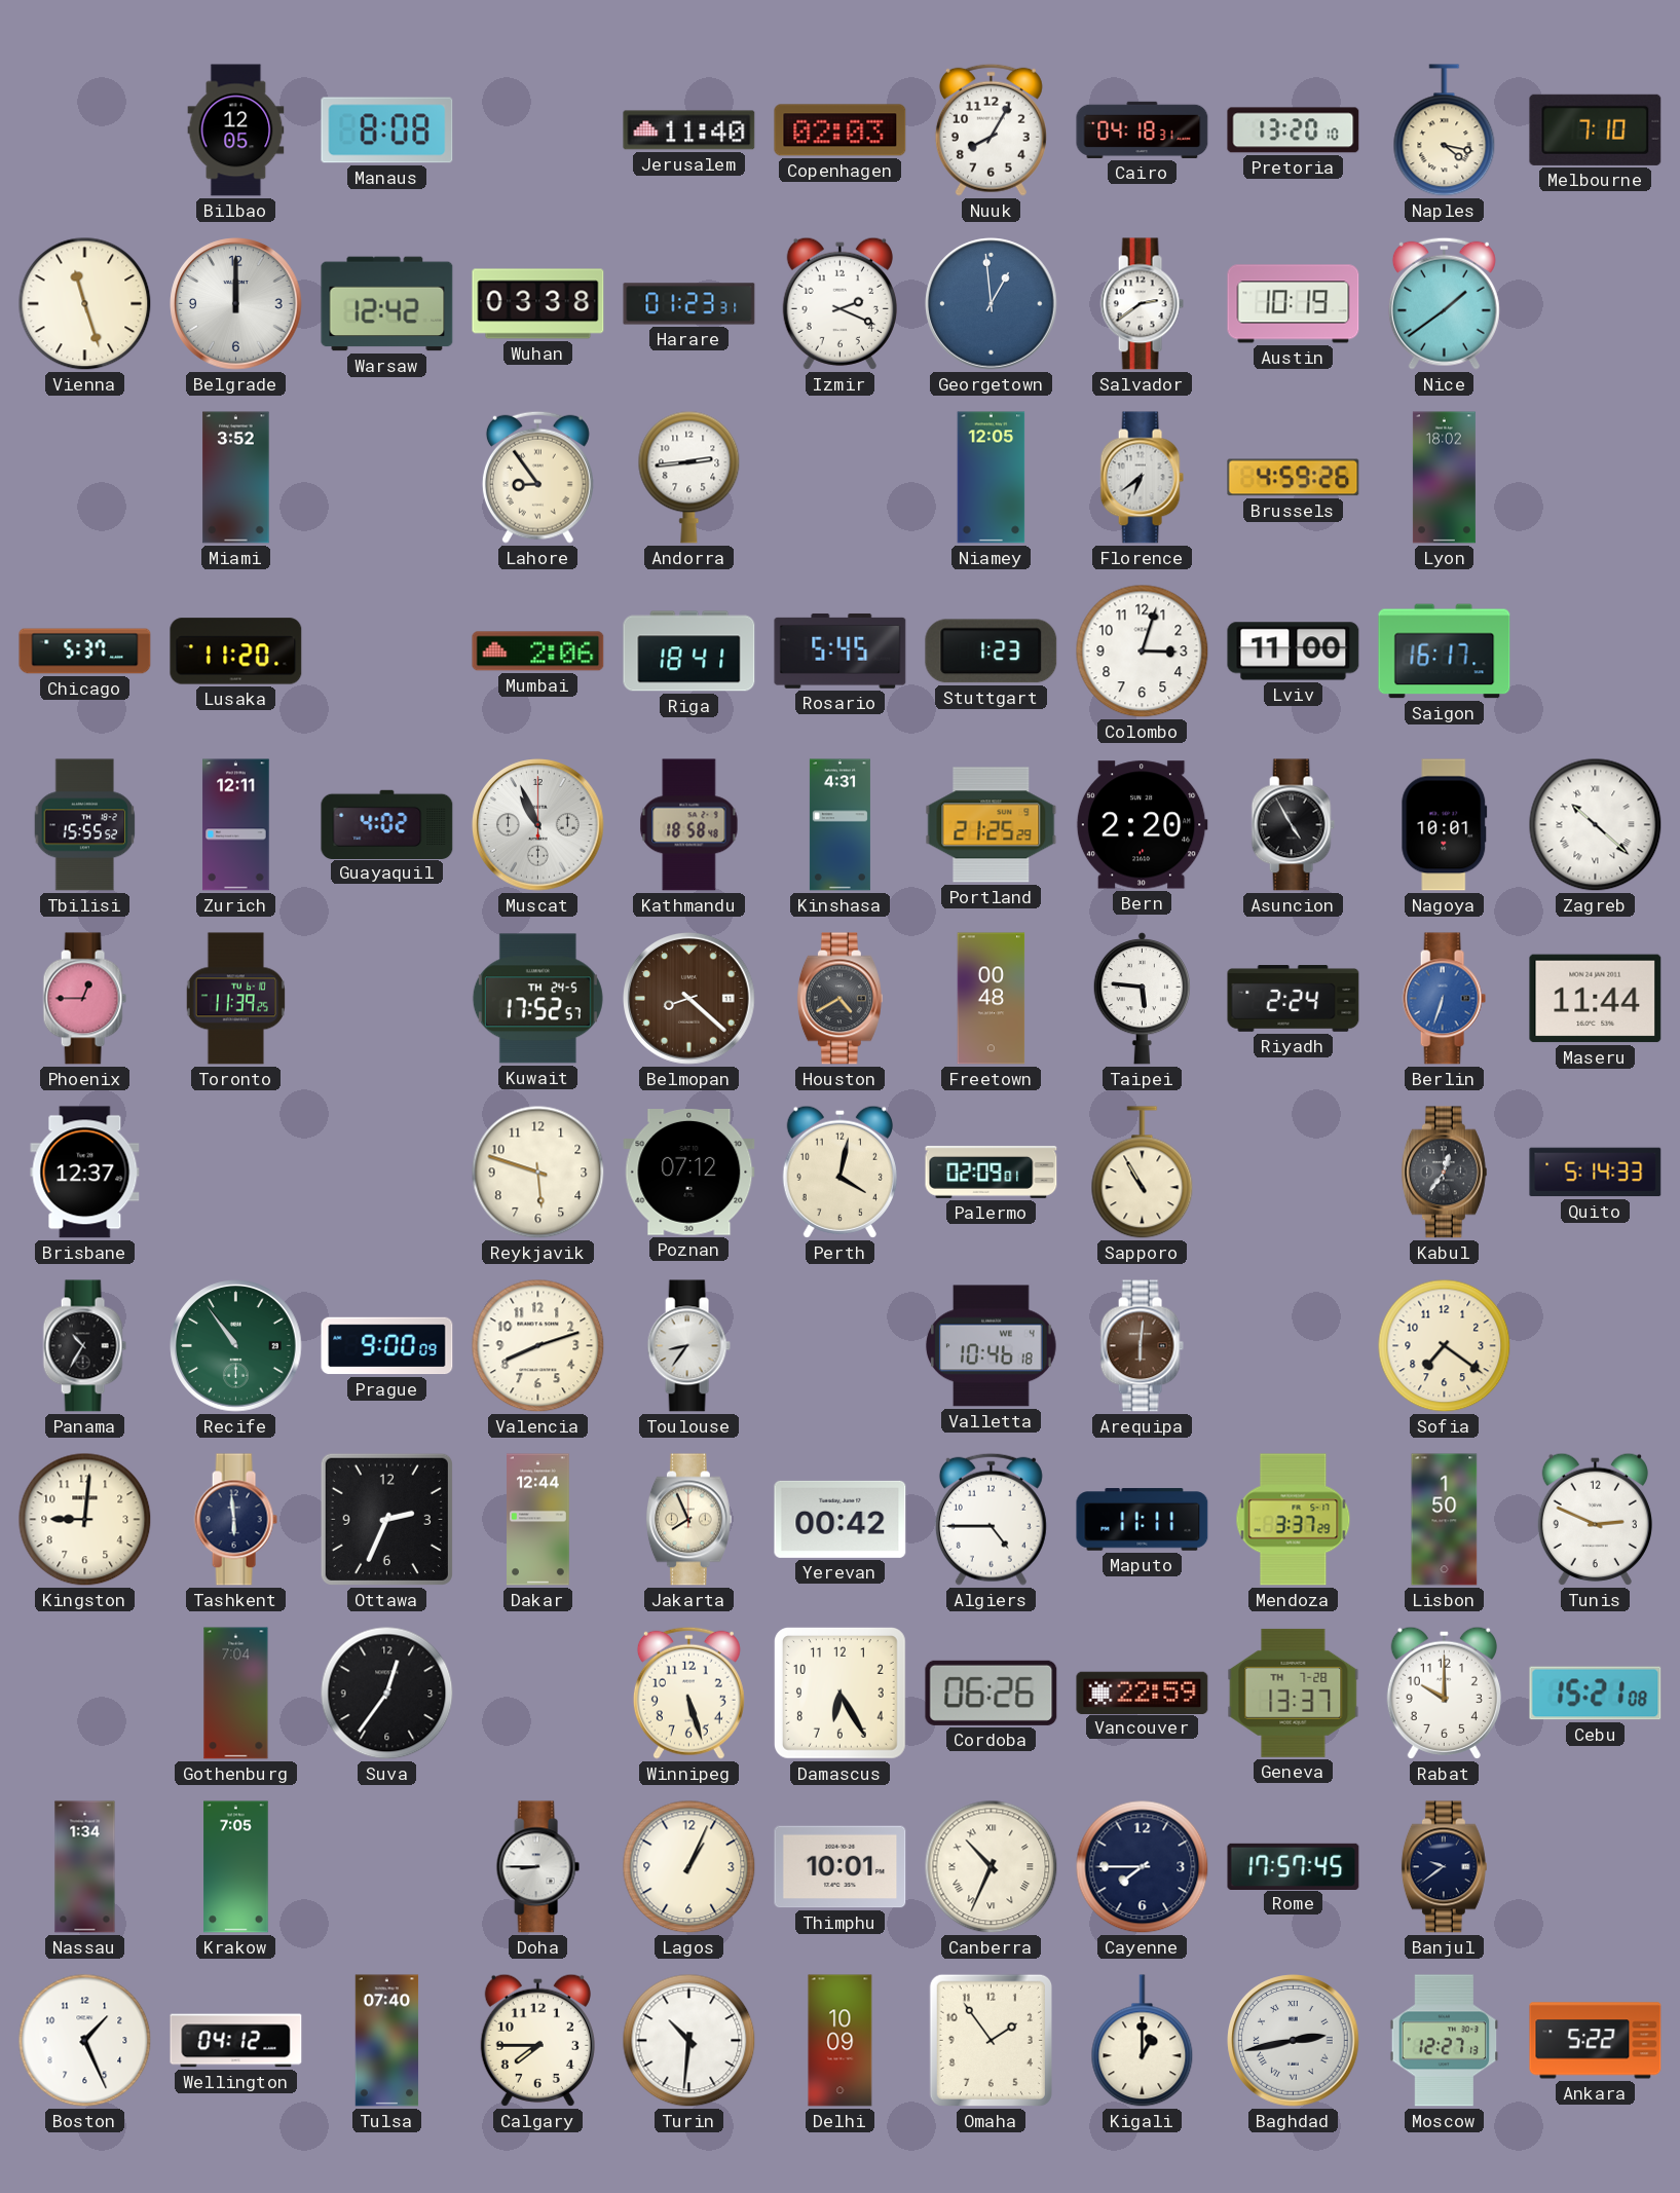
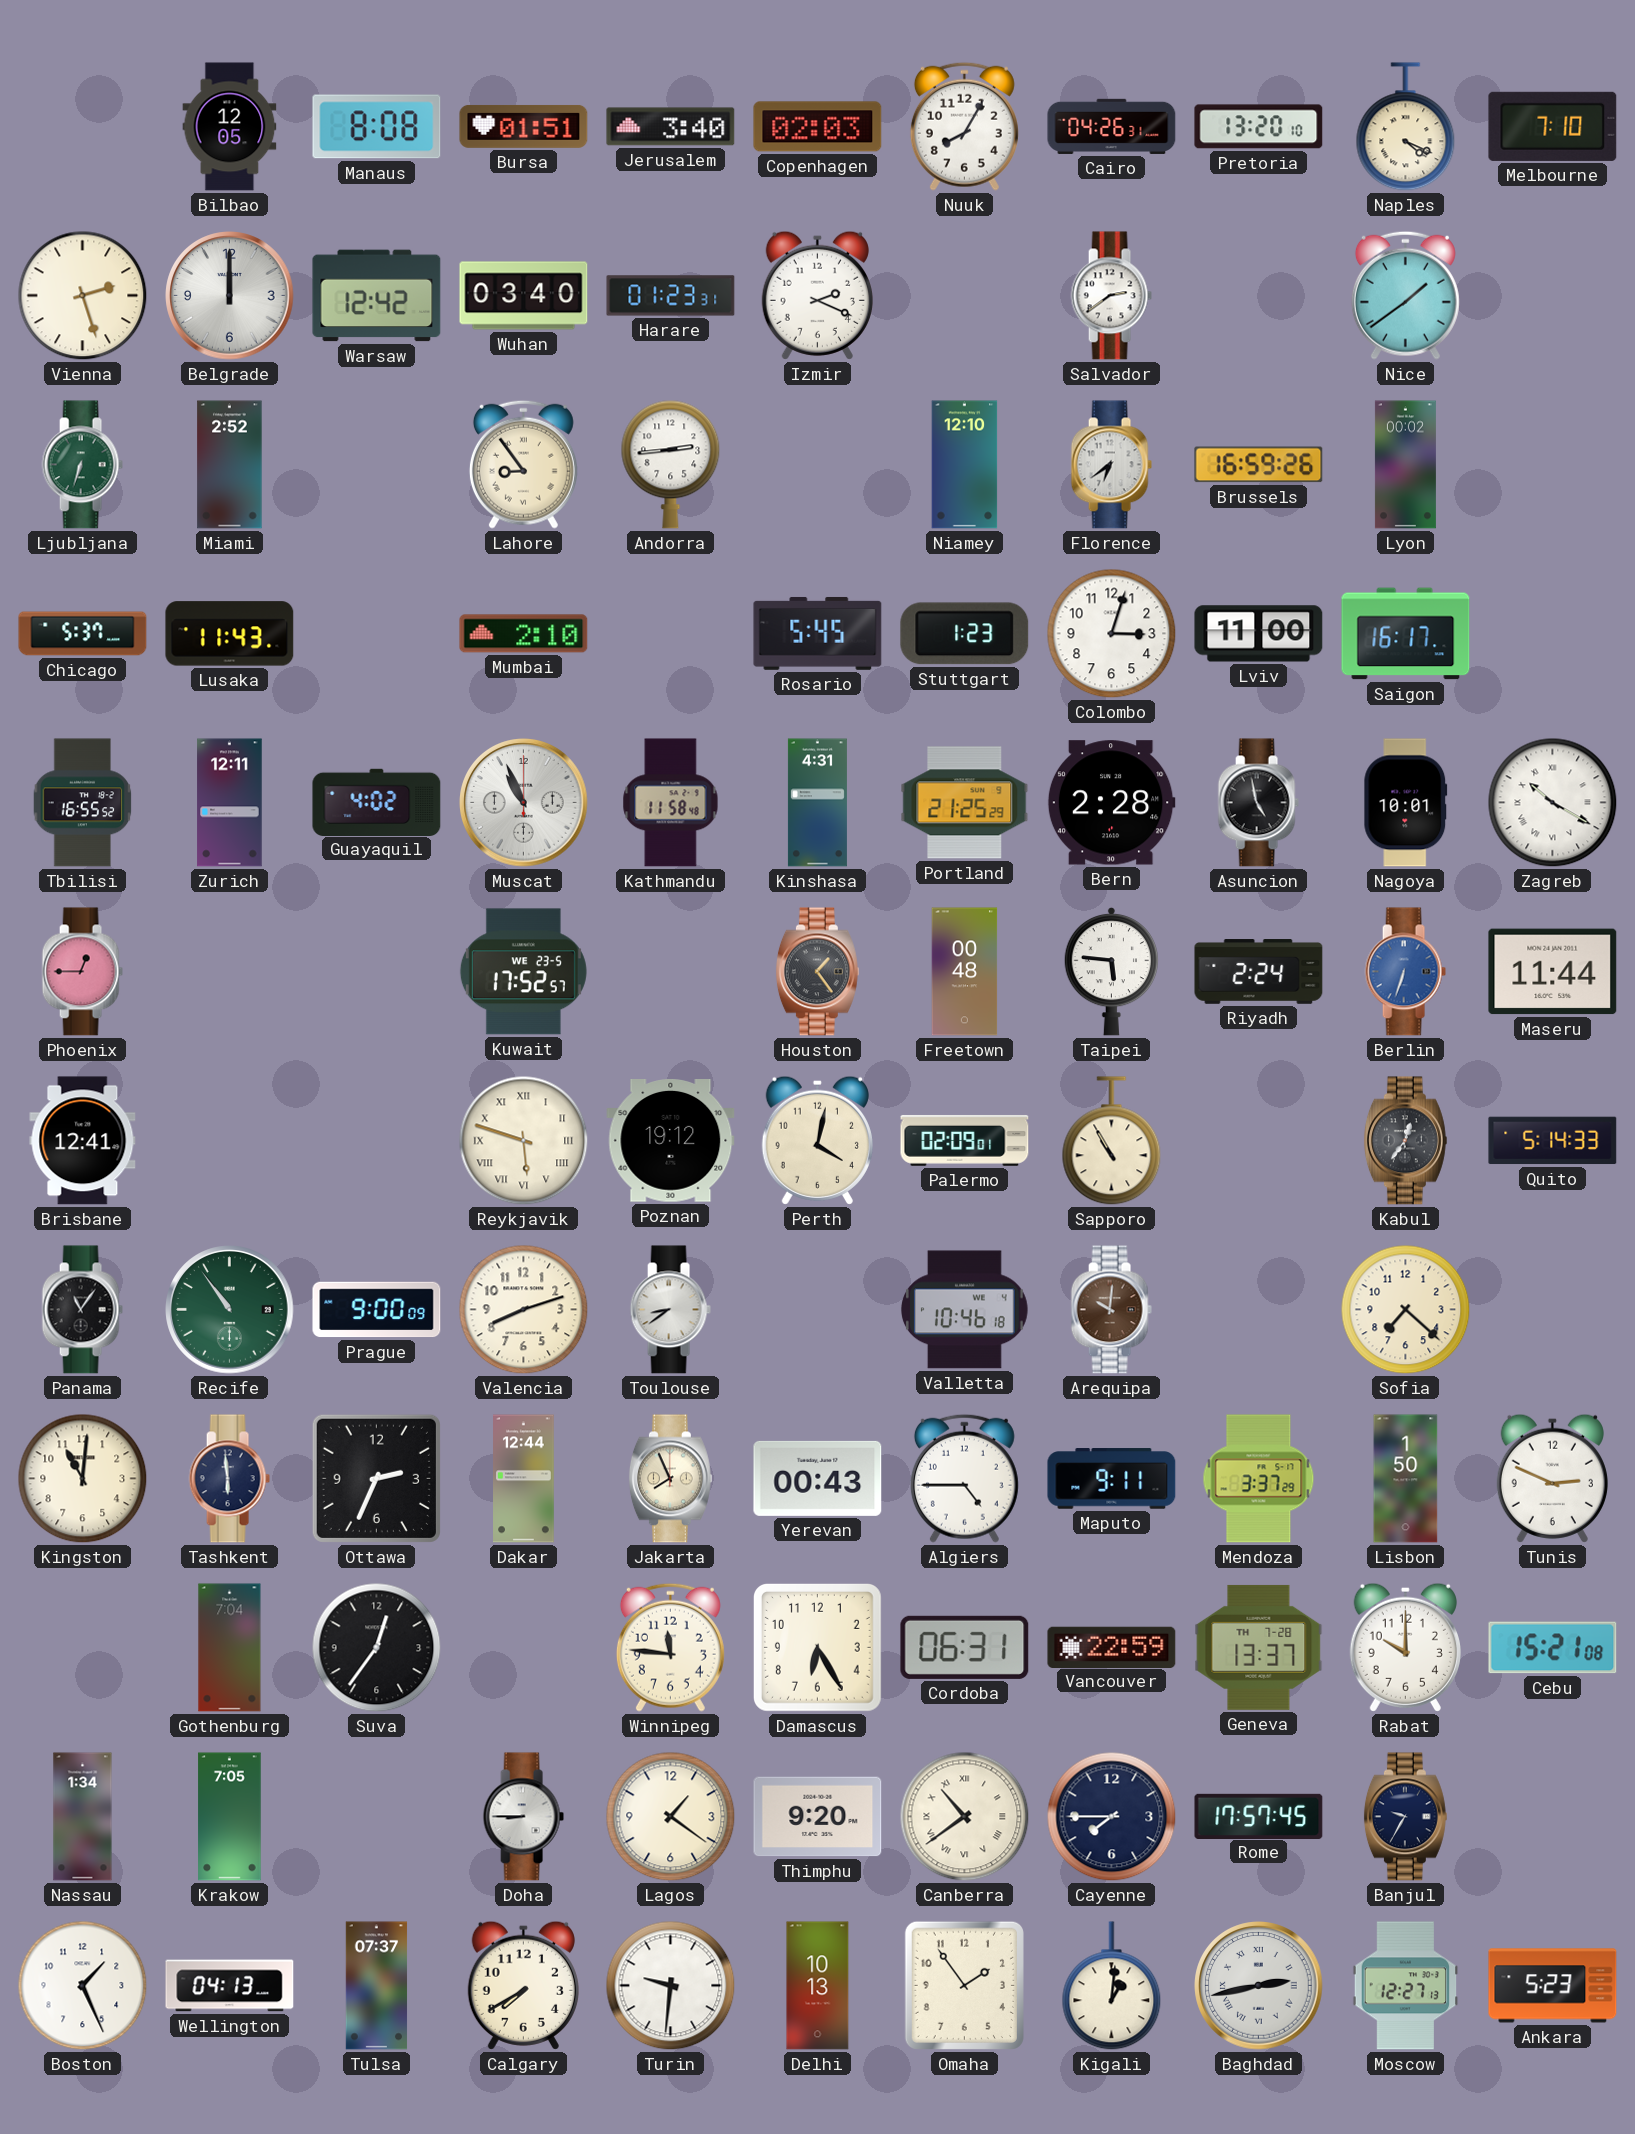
Bursa: none -> 01:51 (524, 126)
Jerusalem: 11:40 -> 3:40 (671, 127)
Cairo: 04:18 -> 04:26 (1112, 126)
Naples: 4:17 -> 4:19 (1406, 127)
Vienna: 11:27 -> 2:27 (83, 296)
Wuhan: 03:38 -> 03:40 (524, 296)
Georgetown: 12:59 -> none (992, 304)
Austin: 10:19 -> none (1294, 304)
Ljubljana: none -> 6:33 (82, 465)
Miami: 3:52 -> 2:52 (230, 465)
Niamey: 12:05 -> 12:10 (965, 465)
Brussels: 4:59 -> 16:59 (1259, 465)
Lyon: 18:02 -> 00:02 (1405, 465)
Lusaka: 11:20 -> 11:43 (230, 634)
Mumbai: 2:06 -> 2:10 (524, 634)
Riga: 18:41 -> none (689, 652)
Tbilisi: 15:55 -> 16:55 (83, 803)
Kathmandu: 18:58 -> 11:58 (671, 803)
Bern: 2:20 -> 2:28 (1111, 803)
Asuncion: 4:55 -> 4:58 (1258, 803)
Zagreb: 10:22 -> 10:20 (1553, 803)
Toronto: 11:39 -> none (235, 999)
Kuwait date: TH 24-5 -> WE 23-5 (523, 972)
Belmopan: 8:22 -> none (689, 999)
Houston: 4:40 -> 1:24 (817, 972)
Brisbane: 12:37 -> 12:41 (83, 1141)
Reykjavik numerals: Arabic -> Roman (524, 1141)
Poznan: 07:12 -> 19:12 (671, 1141)
Panama: 10:35 -> 11:06 (82, 1310)
Toulouse: 8:36 -> 8:39 (670, 1310)
Arequipa: 6:01 -> 10:01 (1111, 1310)
Sofia: 7:21 -> 7:22 (1406, 1310)
Kingston: 9:01 -> 11:01 (83, 1479)
Yerevan: 00:42 -> 00:43 (818, 1478)
Maputo: 11:11 -> 9:11 (1112, 1479)
Winnipeg: 5:27 -> 11:46 (670, 1647)
Cordoba: 06:26 -> 06:31 (965, 1647)
Lagos: 1:04 -> 1:21 (671, 1817)
Thimphu: 10:01 -> 9:20 (818, 1817)
Canberra: 10:34 -> 10:39 (965, 1817)
Banjul: 9:39 -> 9:35 (1405, 1817)
Wellington: 04:12 -> 04:13 (230, 1986)
Tulsa: 07:40 -> 07:37 (377, 1986)
Calgary: 7:45 -> 7:40 (523, 1985)
Turin: 10:31 -> 9:31 (671, 1986)
Delhi: 10:09 -> 10:13 (818, 1986)
Kigali: 1:00 -> 1:01 (1112, 1986)
Ankara: 5:22 -> 5:23 (1553, 1986)
